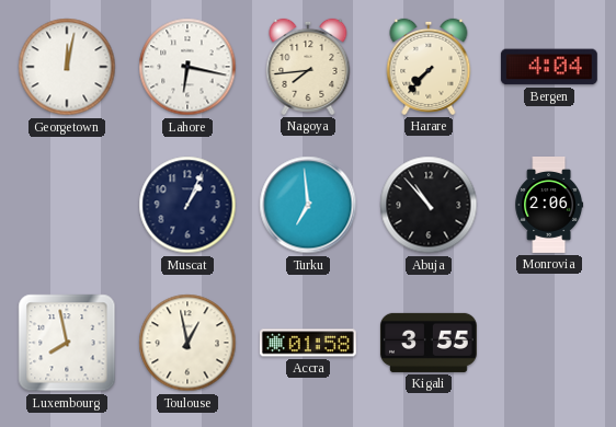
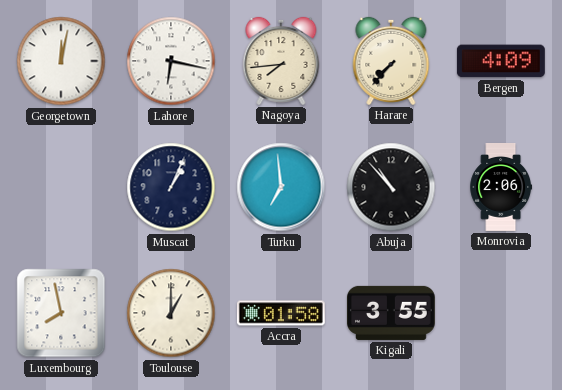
Bergen: 4:04 -> 4:09 (501, 61)
Toulouse: 12:58 -> 1:00 (171, 313)
